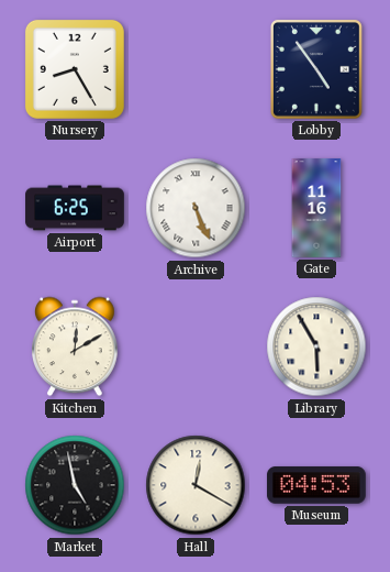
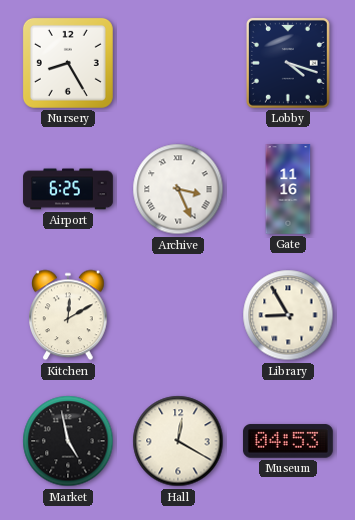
Lobby: 4:54 -> 4:18 (288, 63)
Archive: 5:26 -> 3:26 (178, 189)
Library: 5:55 -> 8:55 (288, 315)
